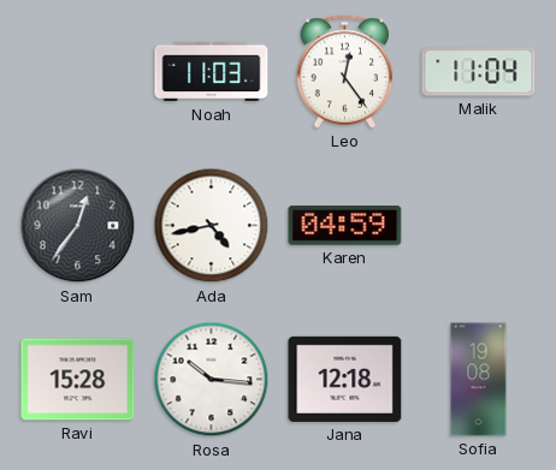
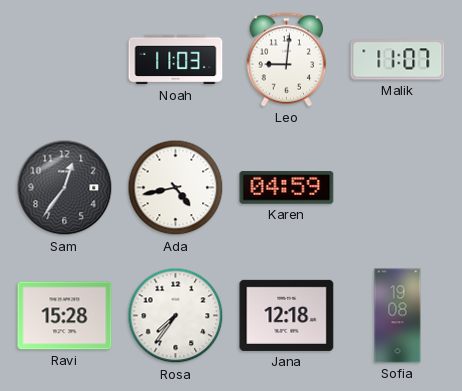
Leo: 12:24 -> 9:01 (287, 60)
Malik: 11:04 -> 11:07 (398, 60)
Rosa: 10:16 -> 7:36 (176, 316)
